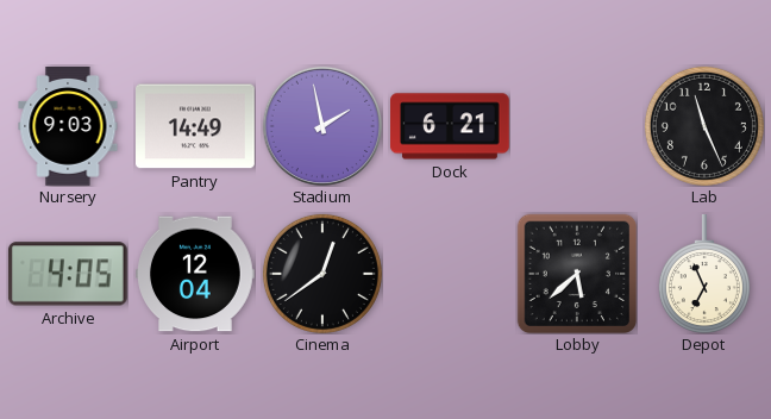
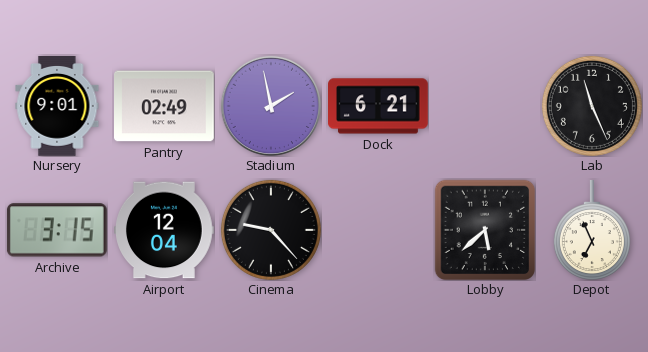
Nursery: 9:03 -> 9:01 (57, 107)
Pantry: 14:49 -> 02:49 (165, 106)
Archive: 4:05 -> 3:15 (57, 230)
Cinema: 12:39 -> 9:23 (271, 230)
